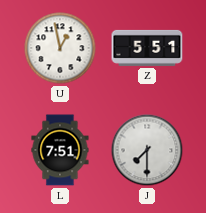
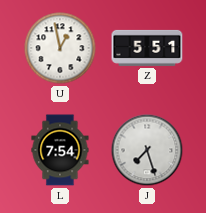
L: 7:51 -> 7:54 (60, 150)
J: 7:30 -> 7:27 (147, 150)
